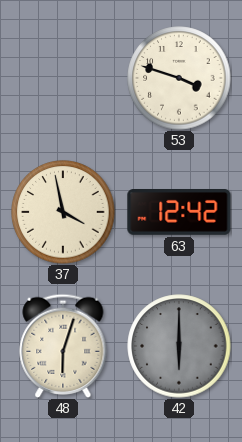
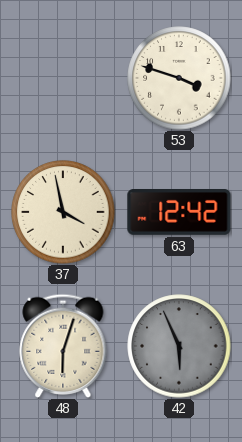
42: 6:00 -> 5:56 (179, 346)
